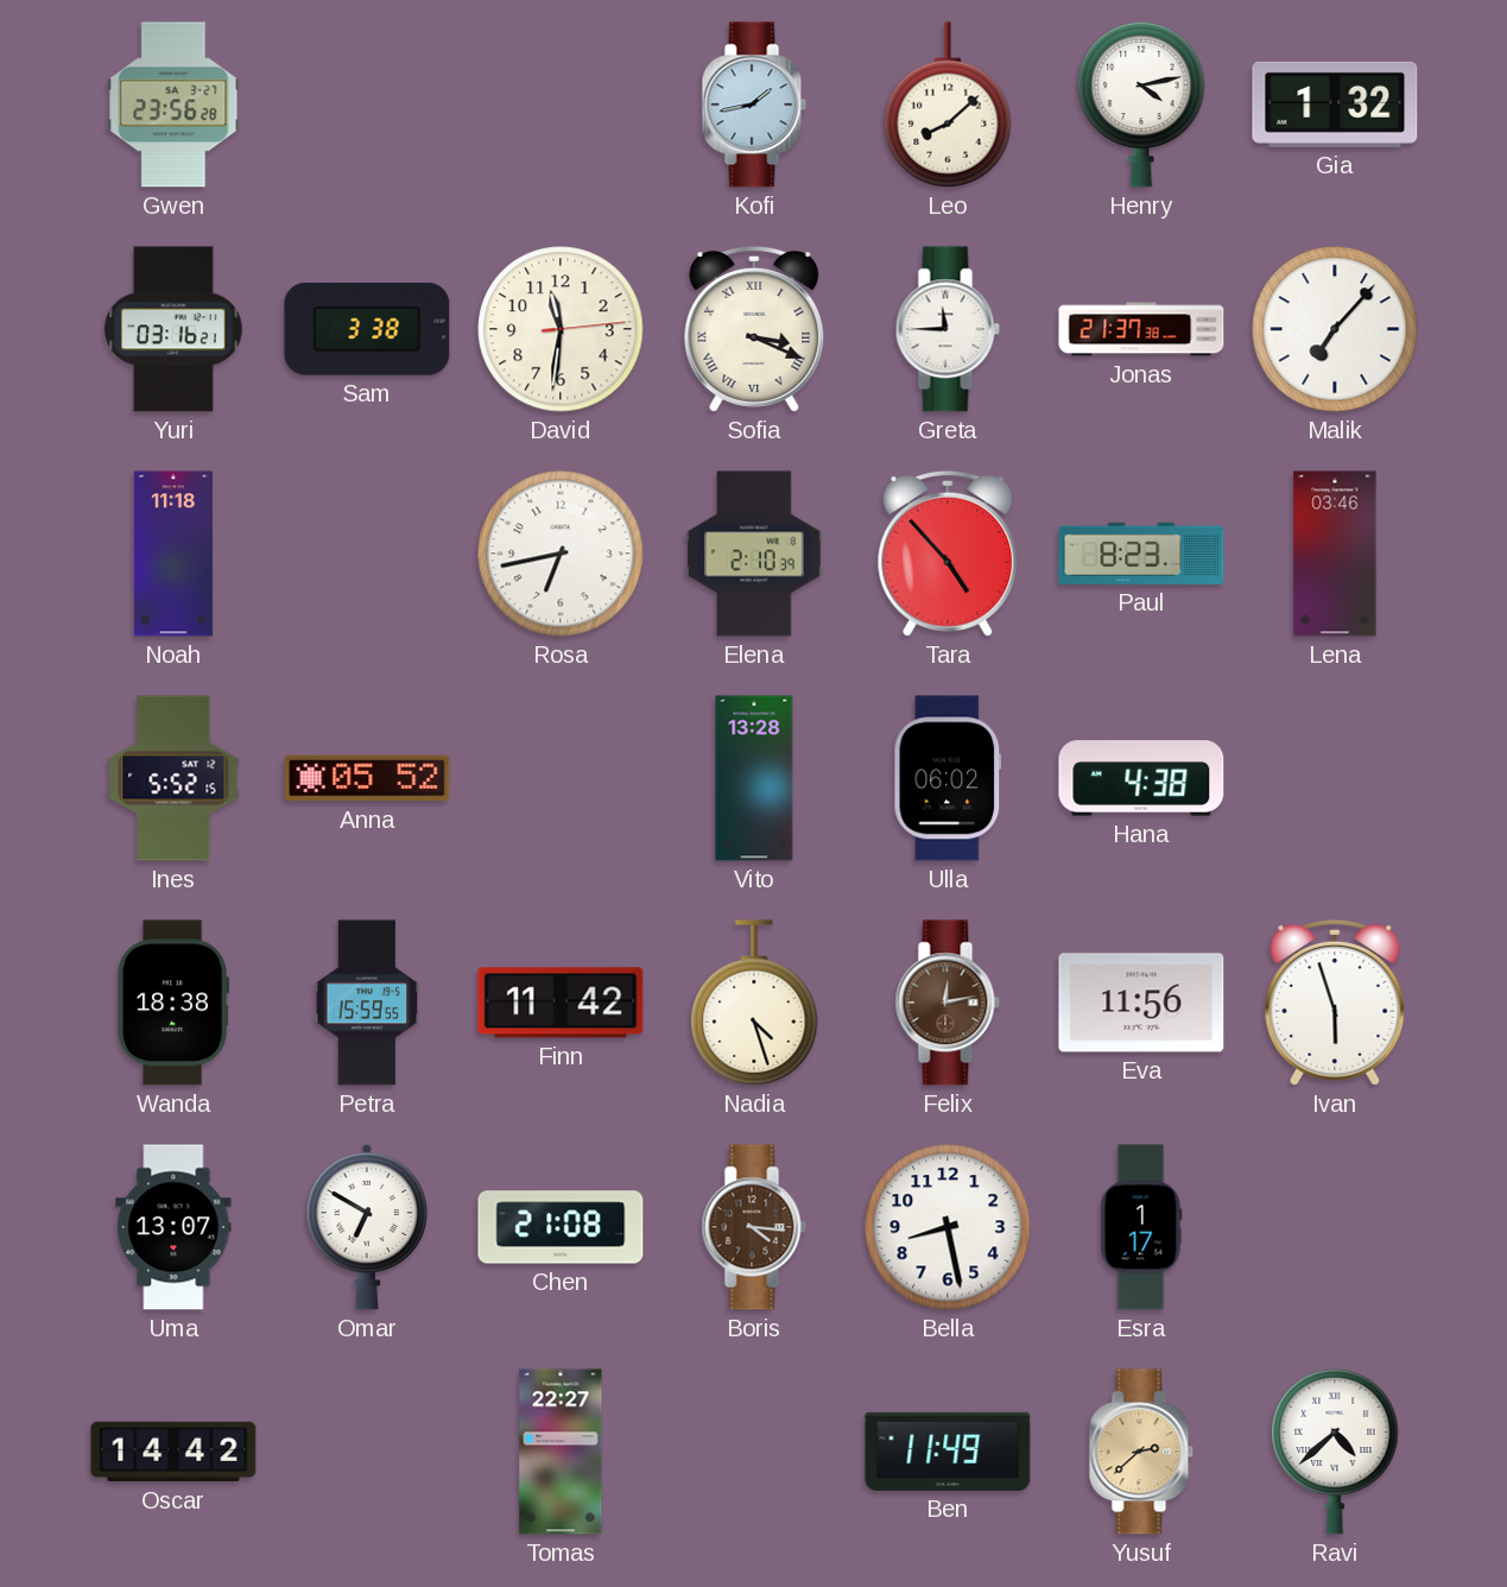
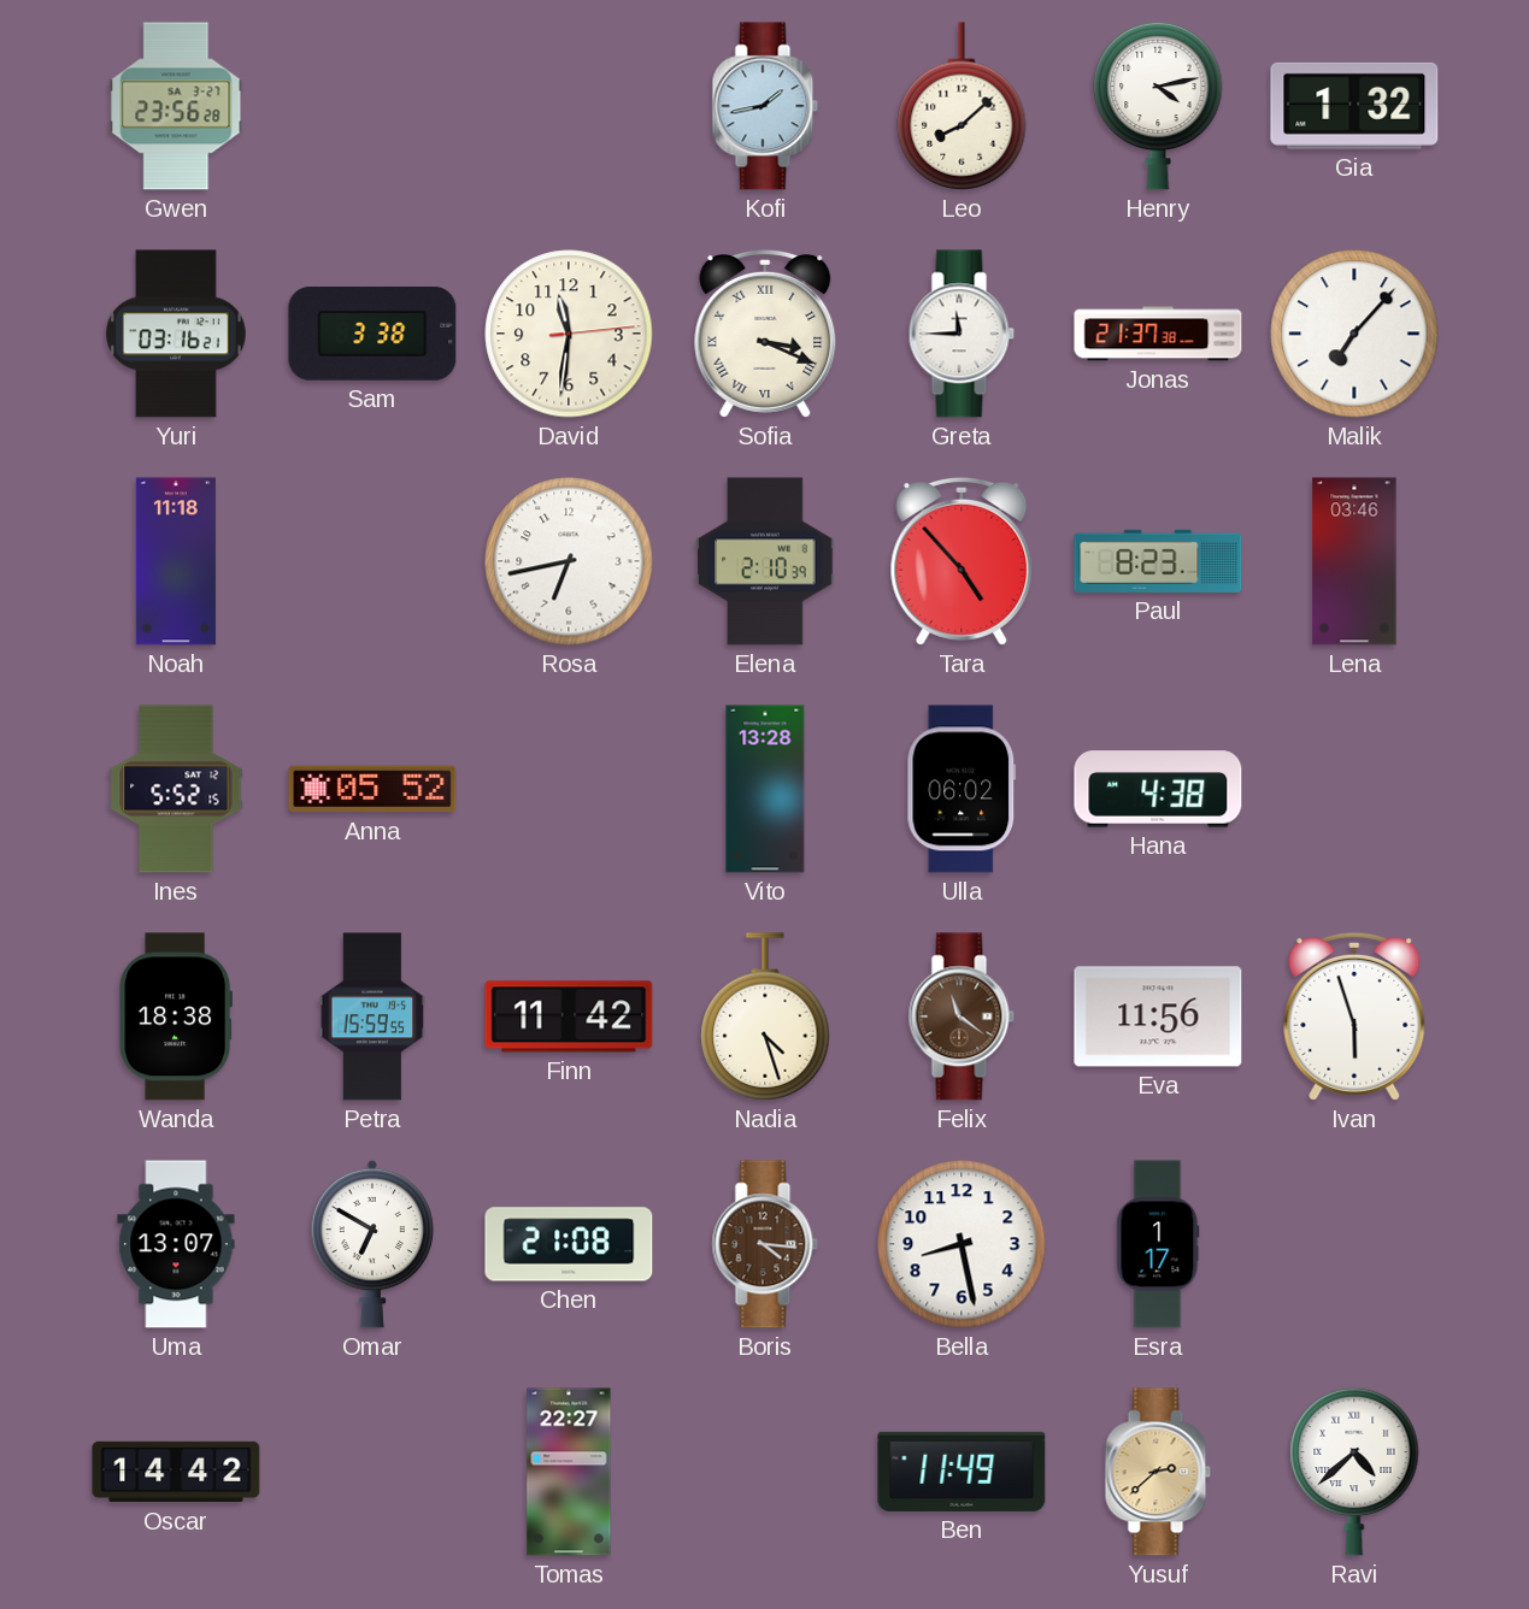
Felix: 12:13 -> 11:21 (961, 1016)
